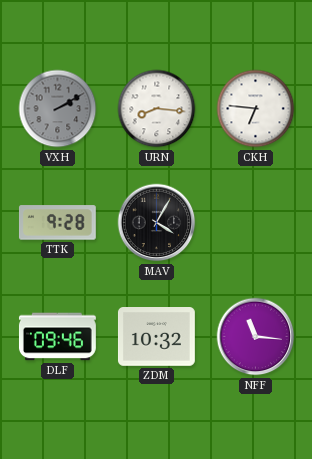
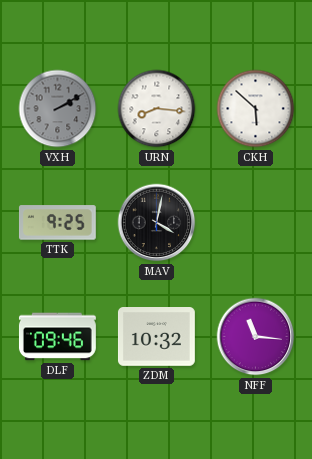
CKH: 6:46 -> 5:52 (256, 109)
TTK: 9:28 -> 9:25 (57, 223)
MAV: 4:05 -> 4:02 (157, 223)
